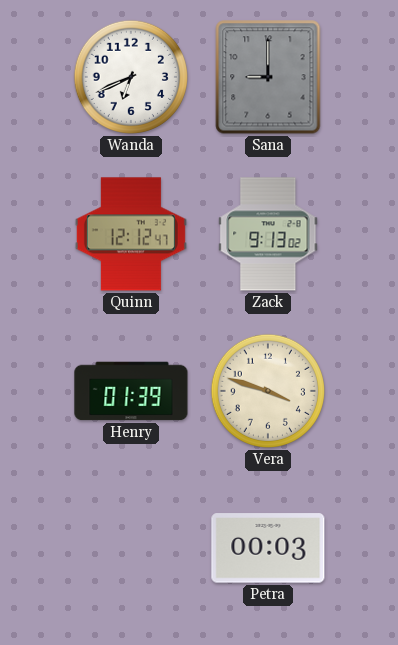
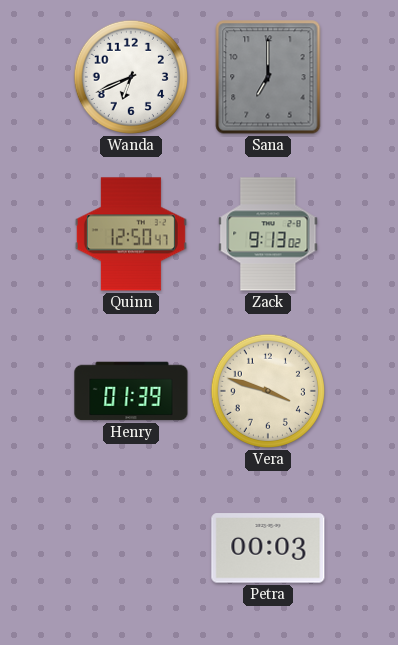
Sana: 9:00 -> 7:00 (268, 77)
Quinn: 12:12 -> 12:50 (131, 234)
